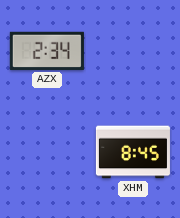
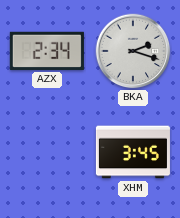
BKA: none -> 2:18 (133, 51)
XHM: 8:45 -> 3:45 (133, 152)
